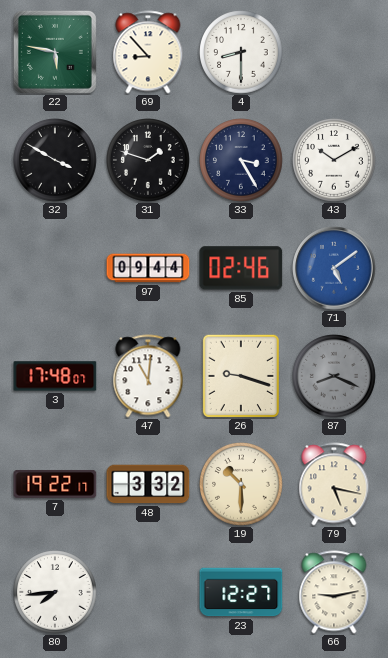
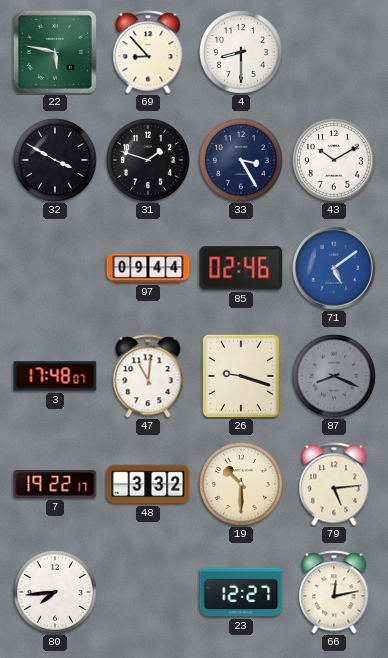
79: 5:17 -> 5:14 (334, 484)
66: 9:13 -> 12:13 (334, 592)
